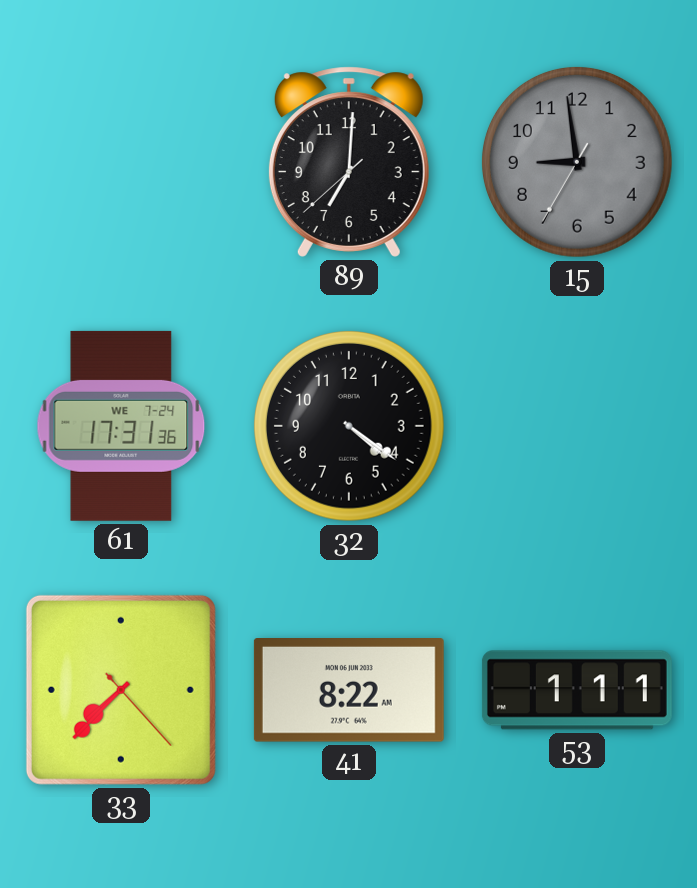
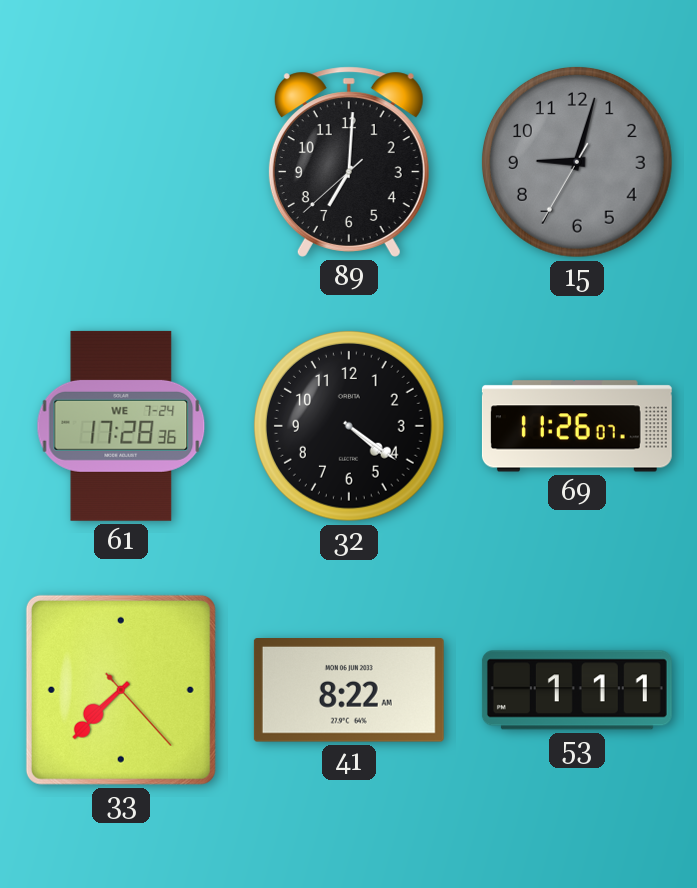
15: 8:58 -> 9:02 (577, 162)
61: 17:31 -> 17:28 (121, 426)
69: none -> 11:26 (577, 426)
